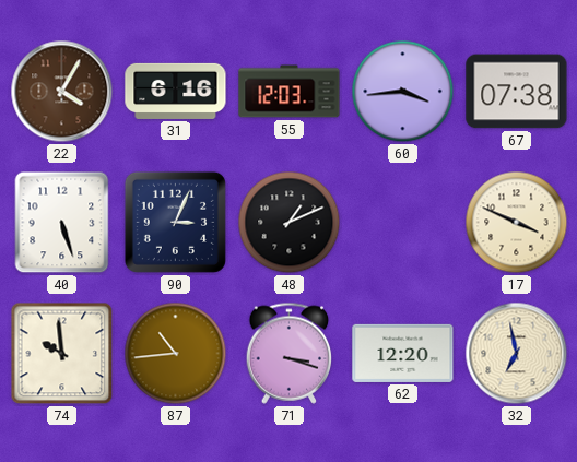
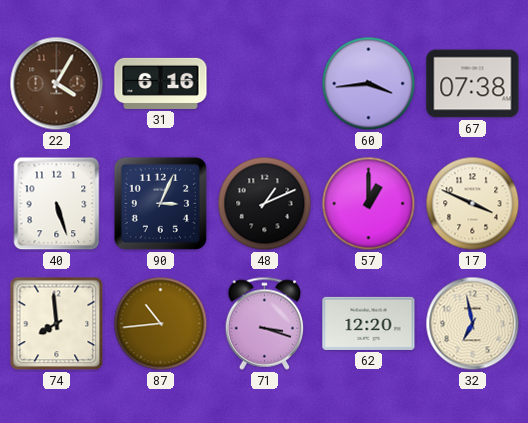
55: 12:03 -> none (290, 92)
57: none -> 1:00 (369, 204)
74: 9:59 -> 7:59 (57, 324)
